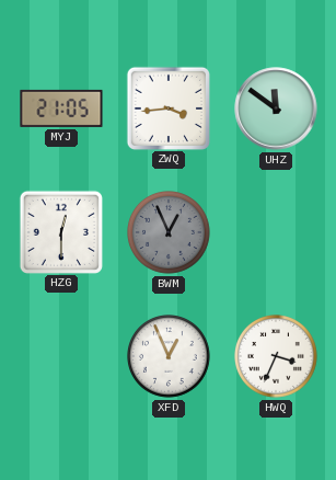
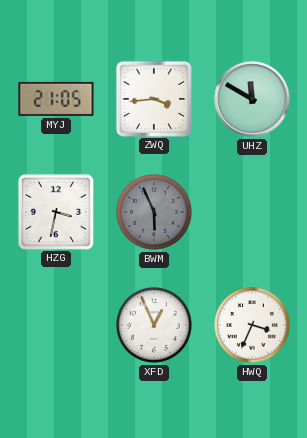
UHZ: 11:51 -> 11:50 (252, 99)
HZG: 12:30 -> 3:32 (56, 211)
BWM: 12:56 -> 5:56 (155, 213)
